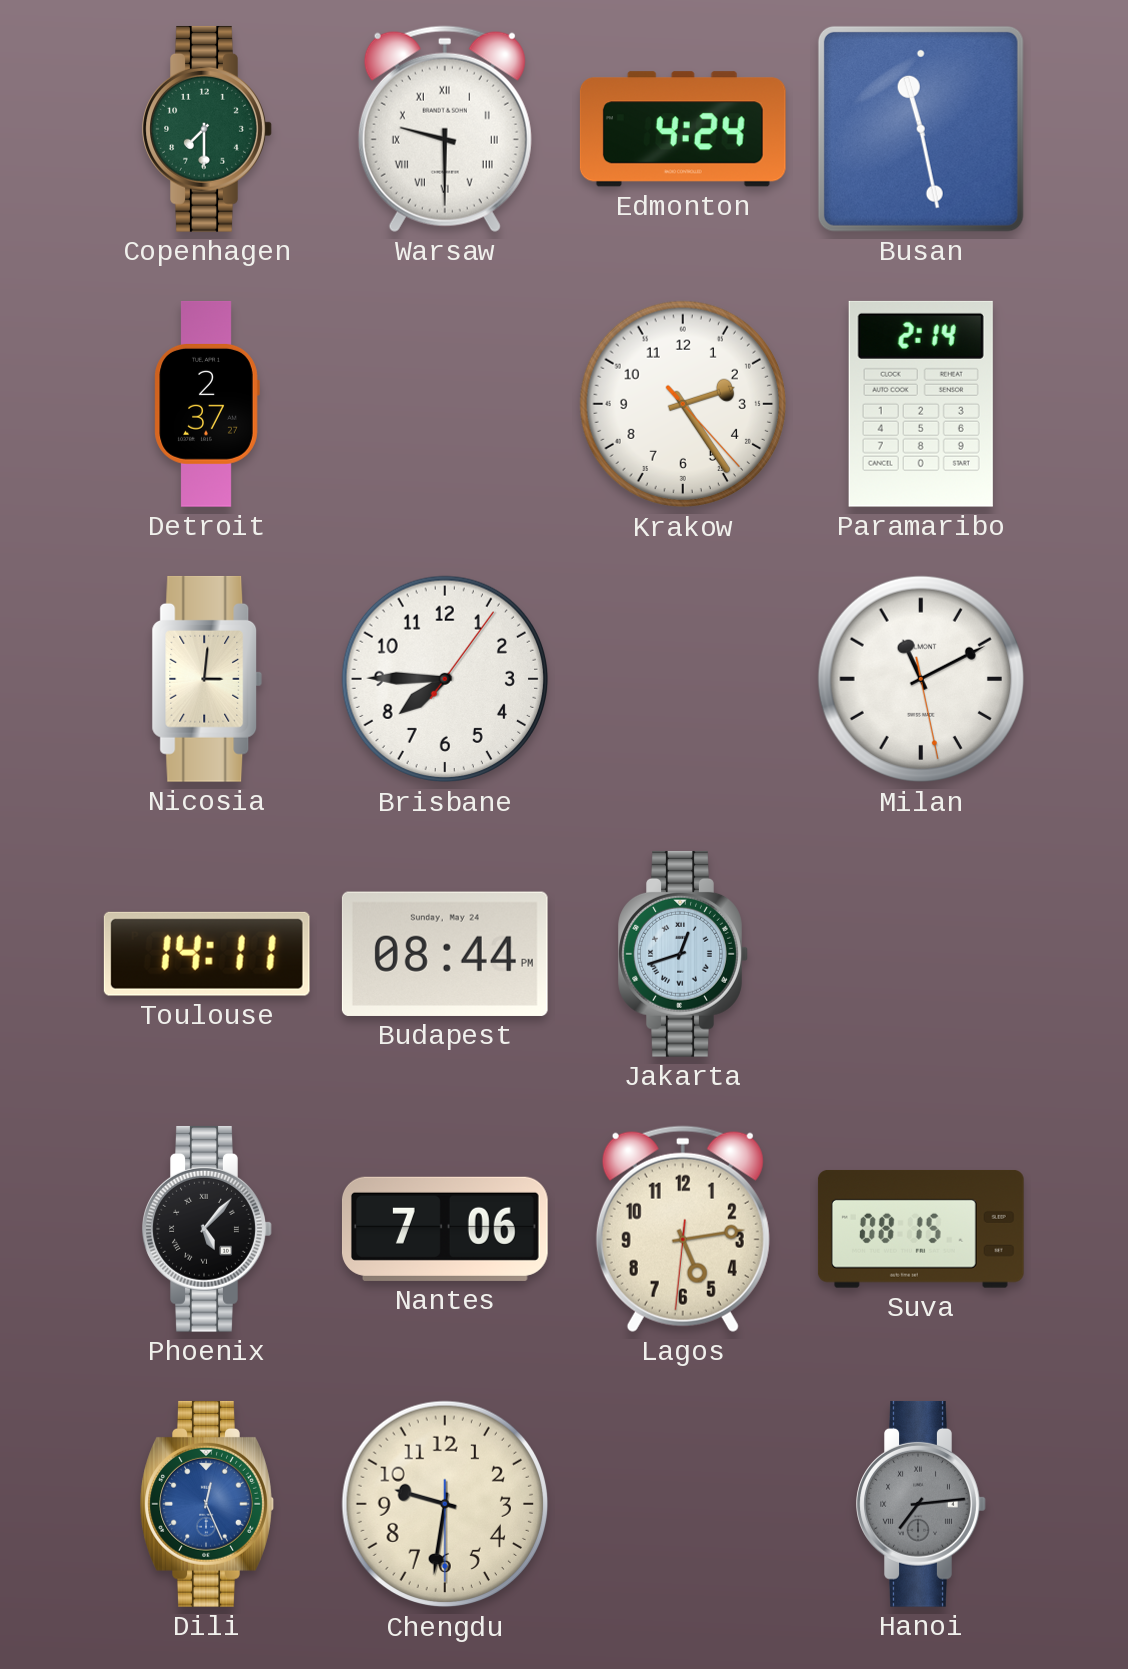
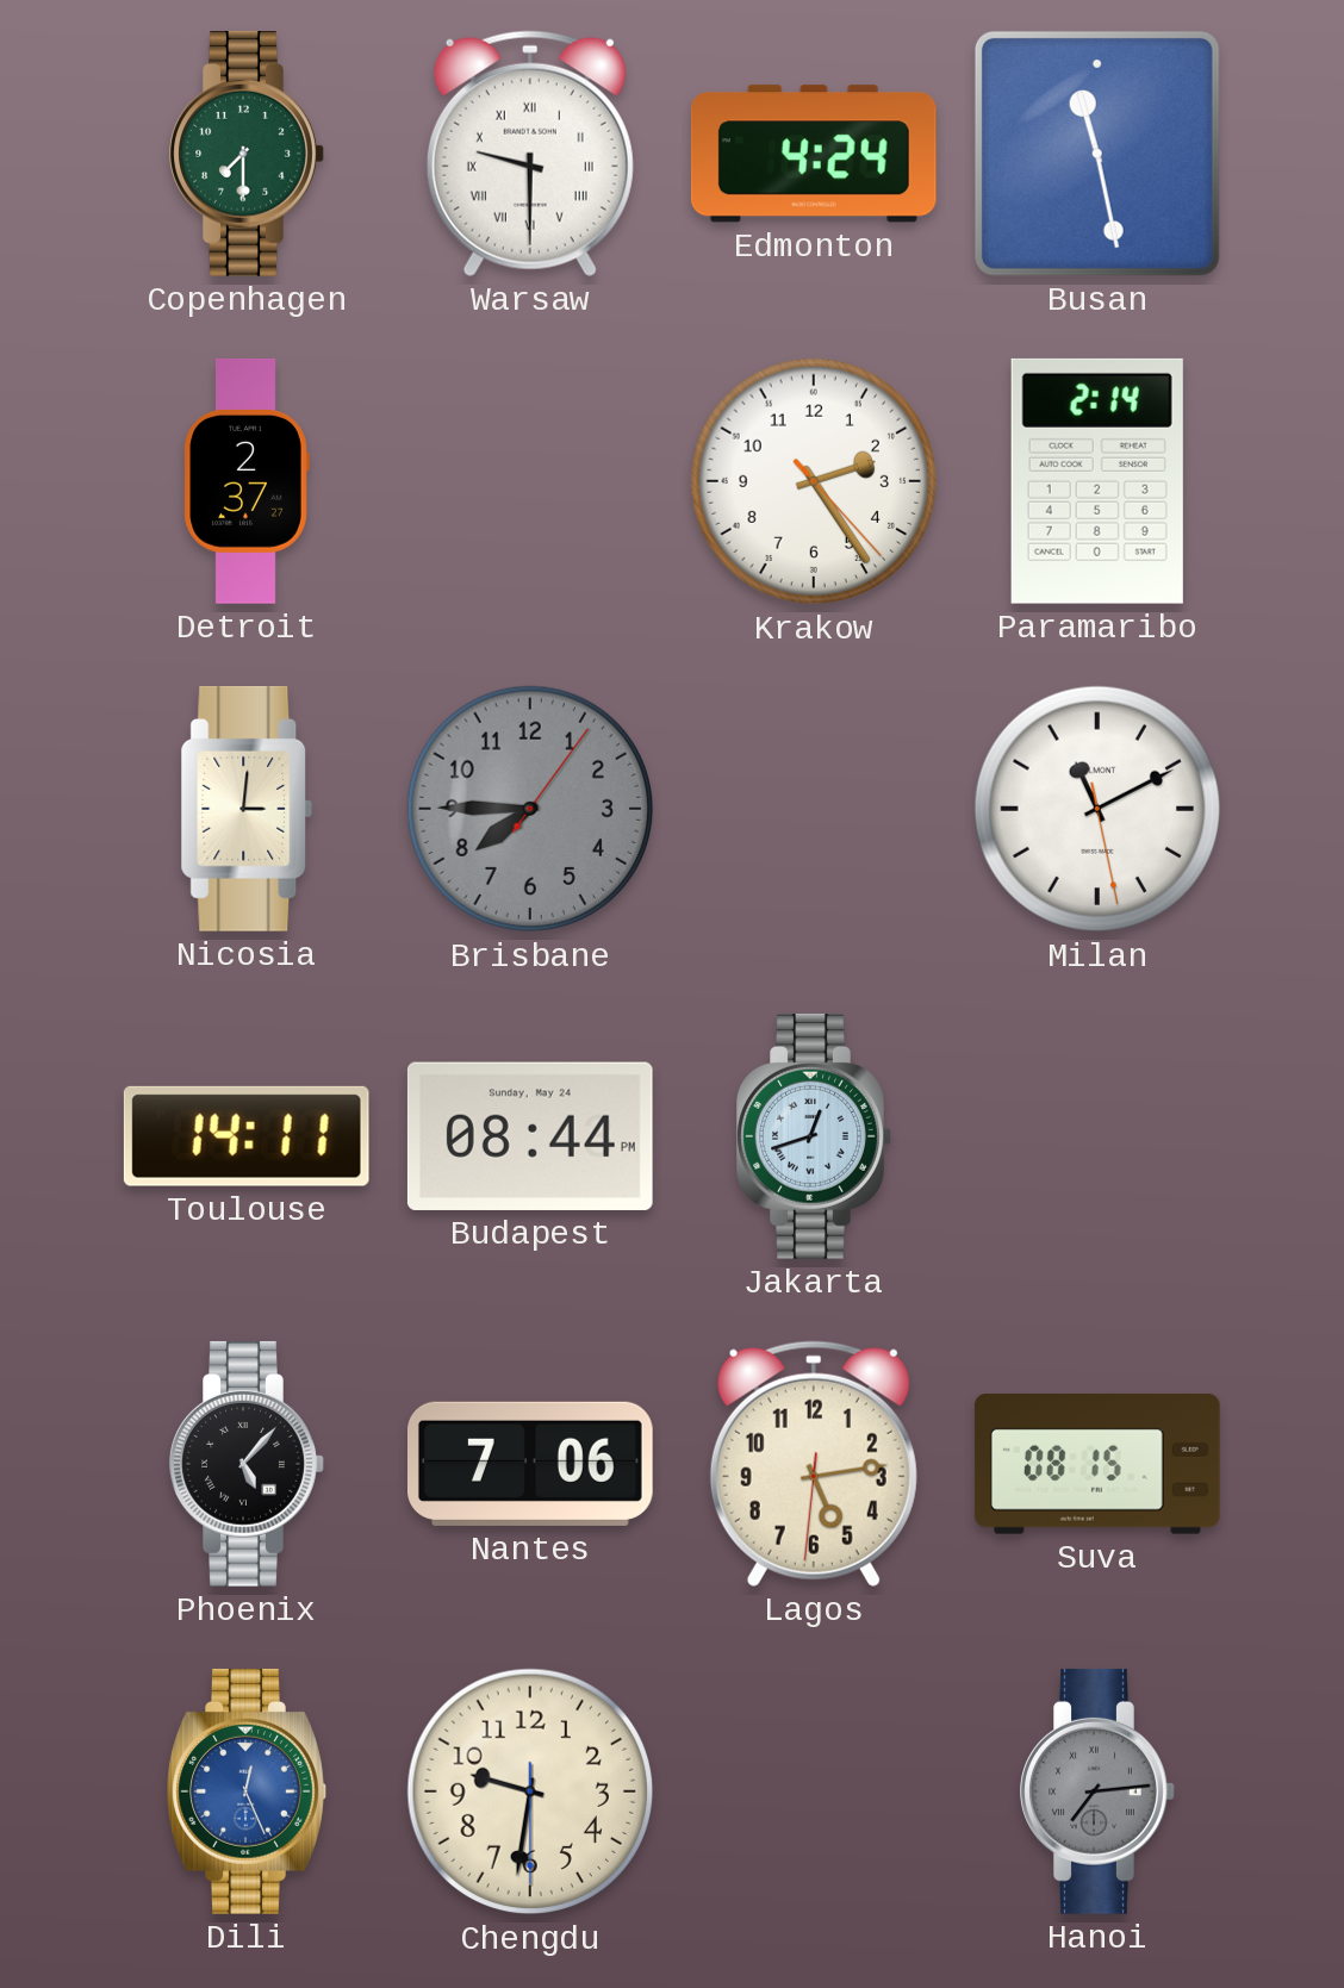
Brisbane dial: white -> grey (530, 809)
